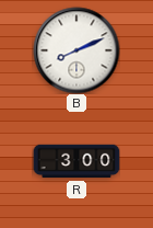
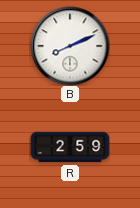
R: 3:00 -> 2:59 (70, 147)
